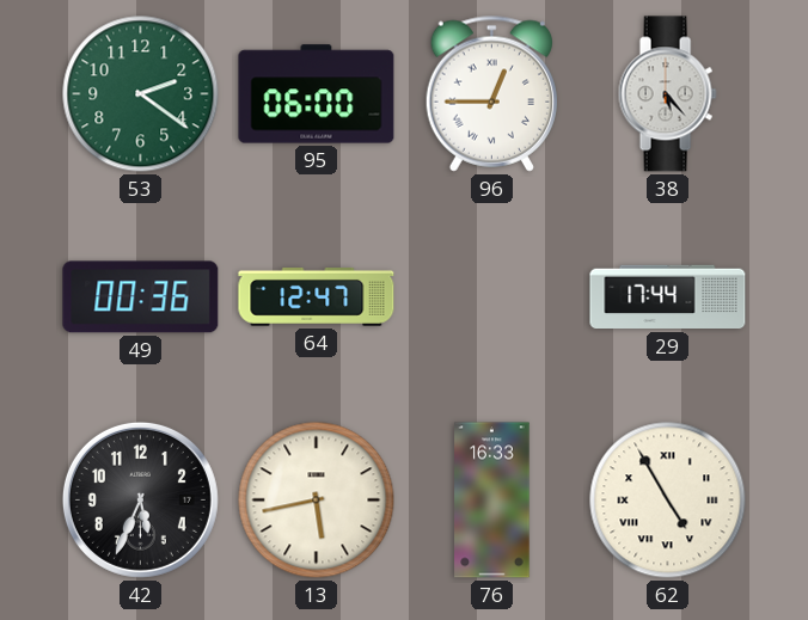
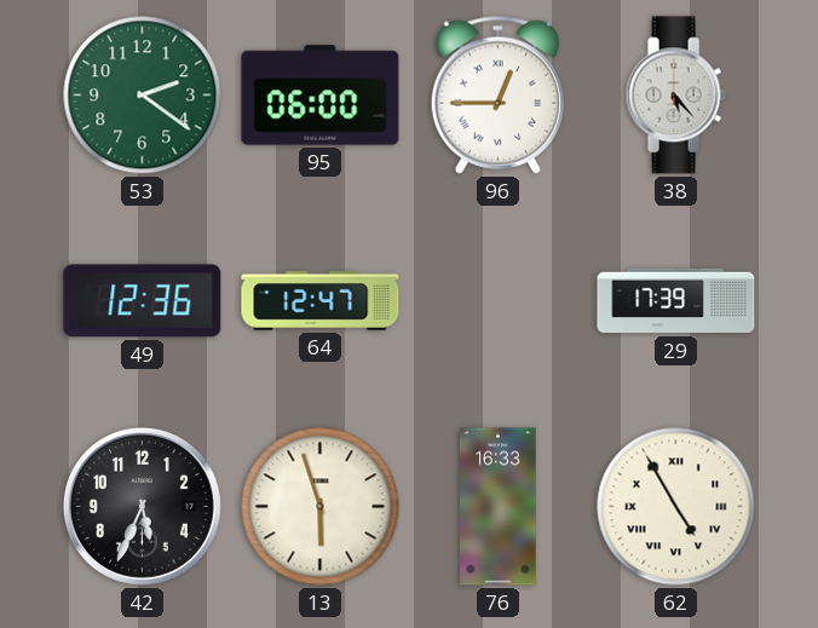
49: 00:36 -> 12:36 (143, 301)
29: 17:44 -> 17:39 (676, 301)
13: 5:43 -> 5:57 (321, 507)
